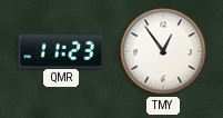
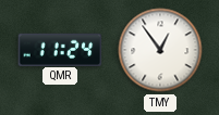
QMR: 11:23 -> 11:24 (60, 49)
